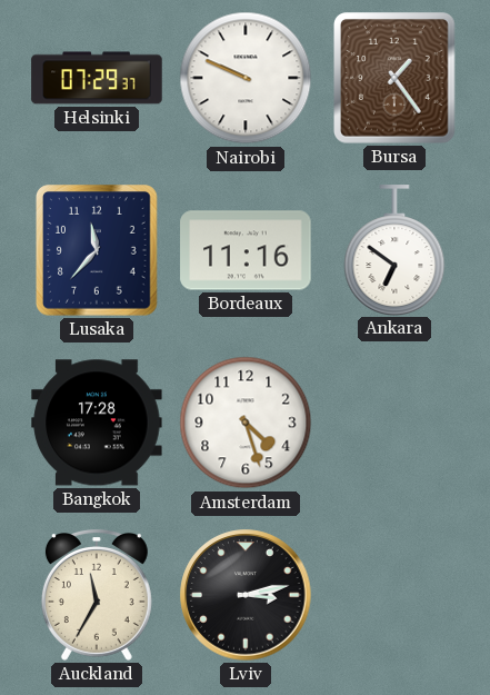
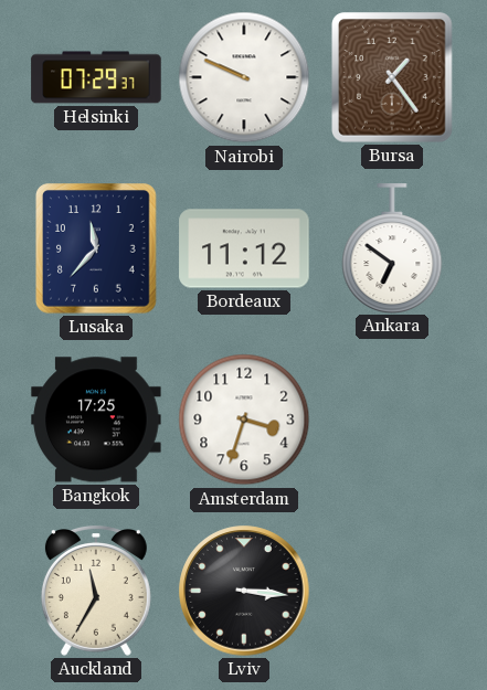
Bordeaux: 11:16 -> 11:12 (244, 248)
Bangkok: 17:28 -> 17:25 (96, 420)
Amsterdam: 4:27 -> 3:33 (244, 420)
Lviv: 3:13 -> 3:16 (244, 591)
